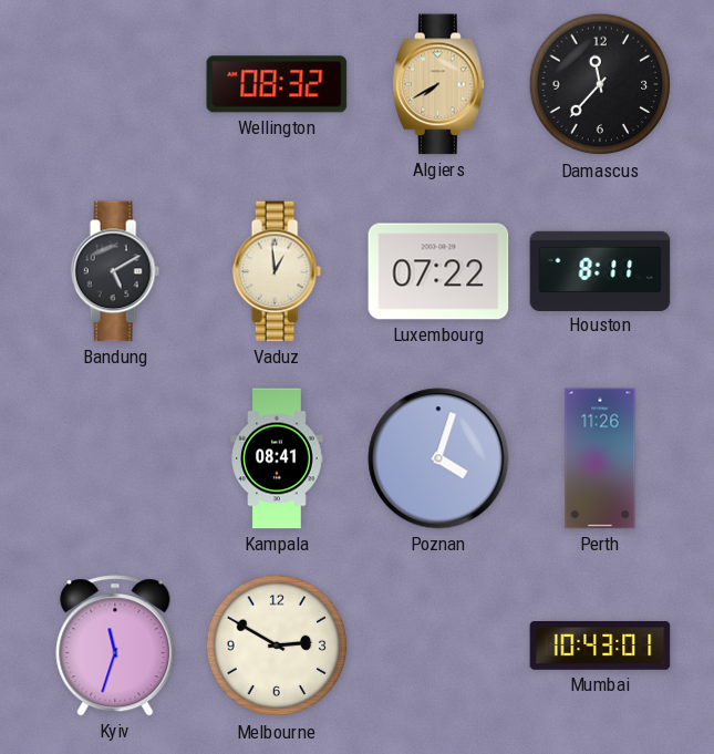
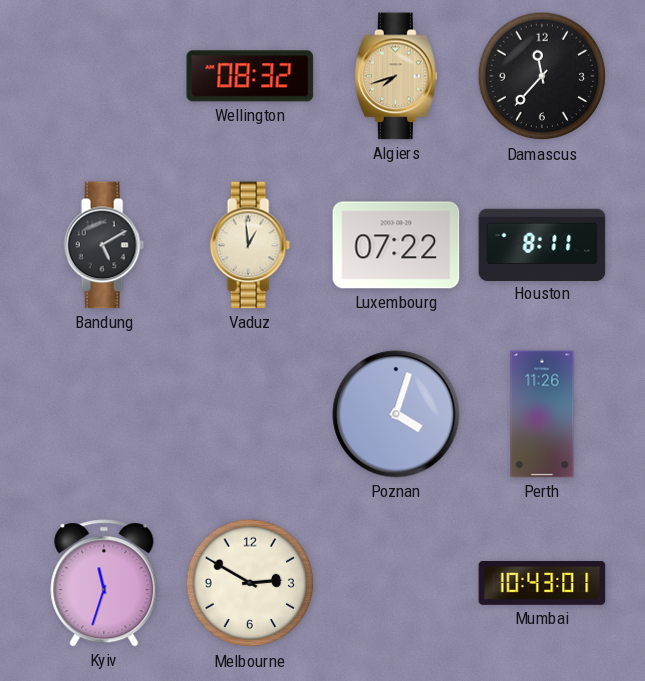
Algiers: 7:40 -> 7:42 (396, 76)
Kampala: 08:41 -> none (277, 458)
